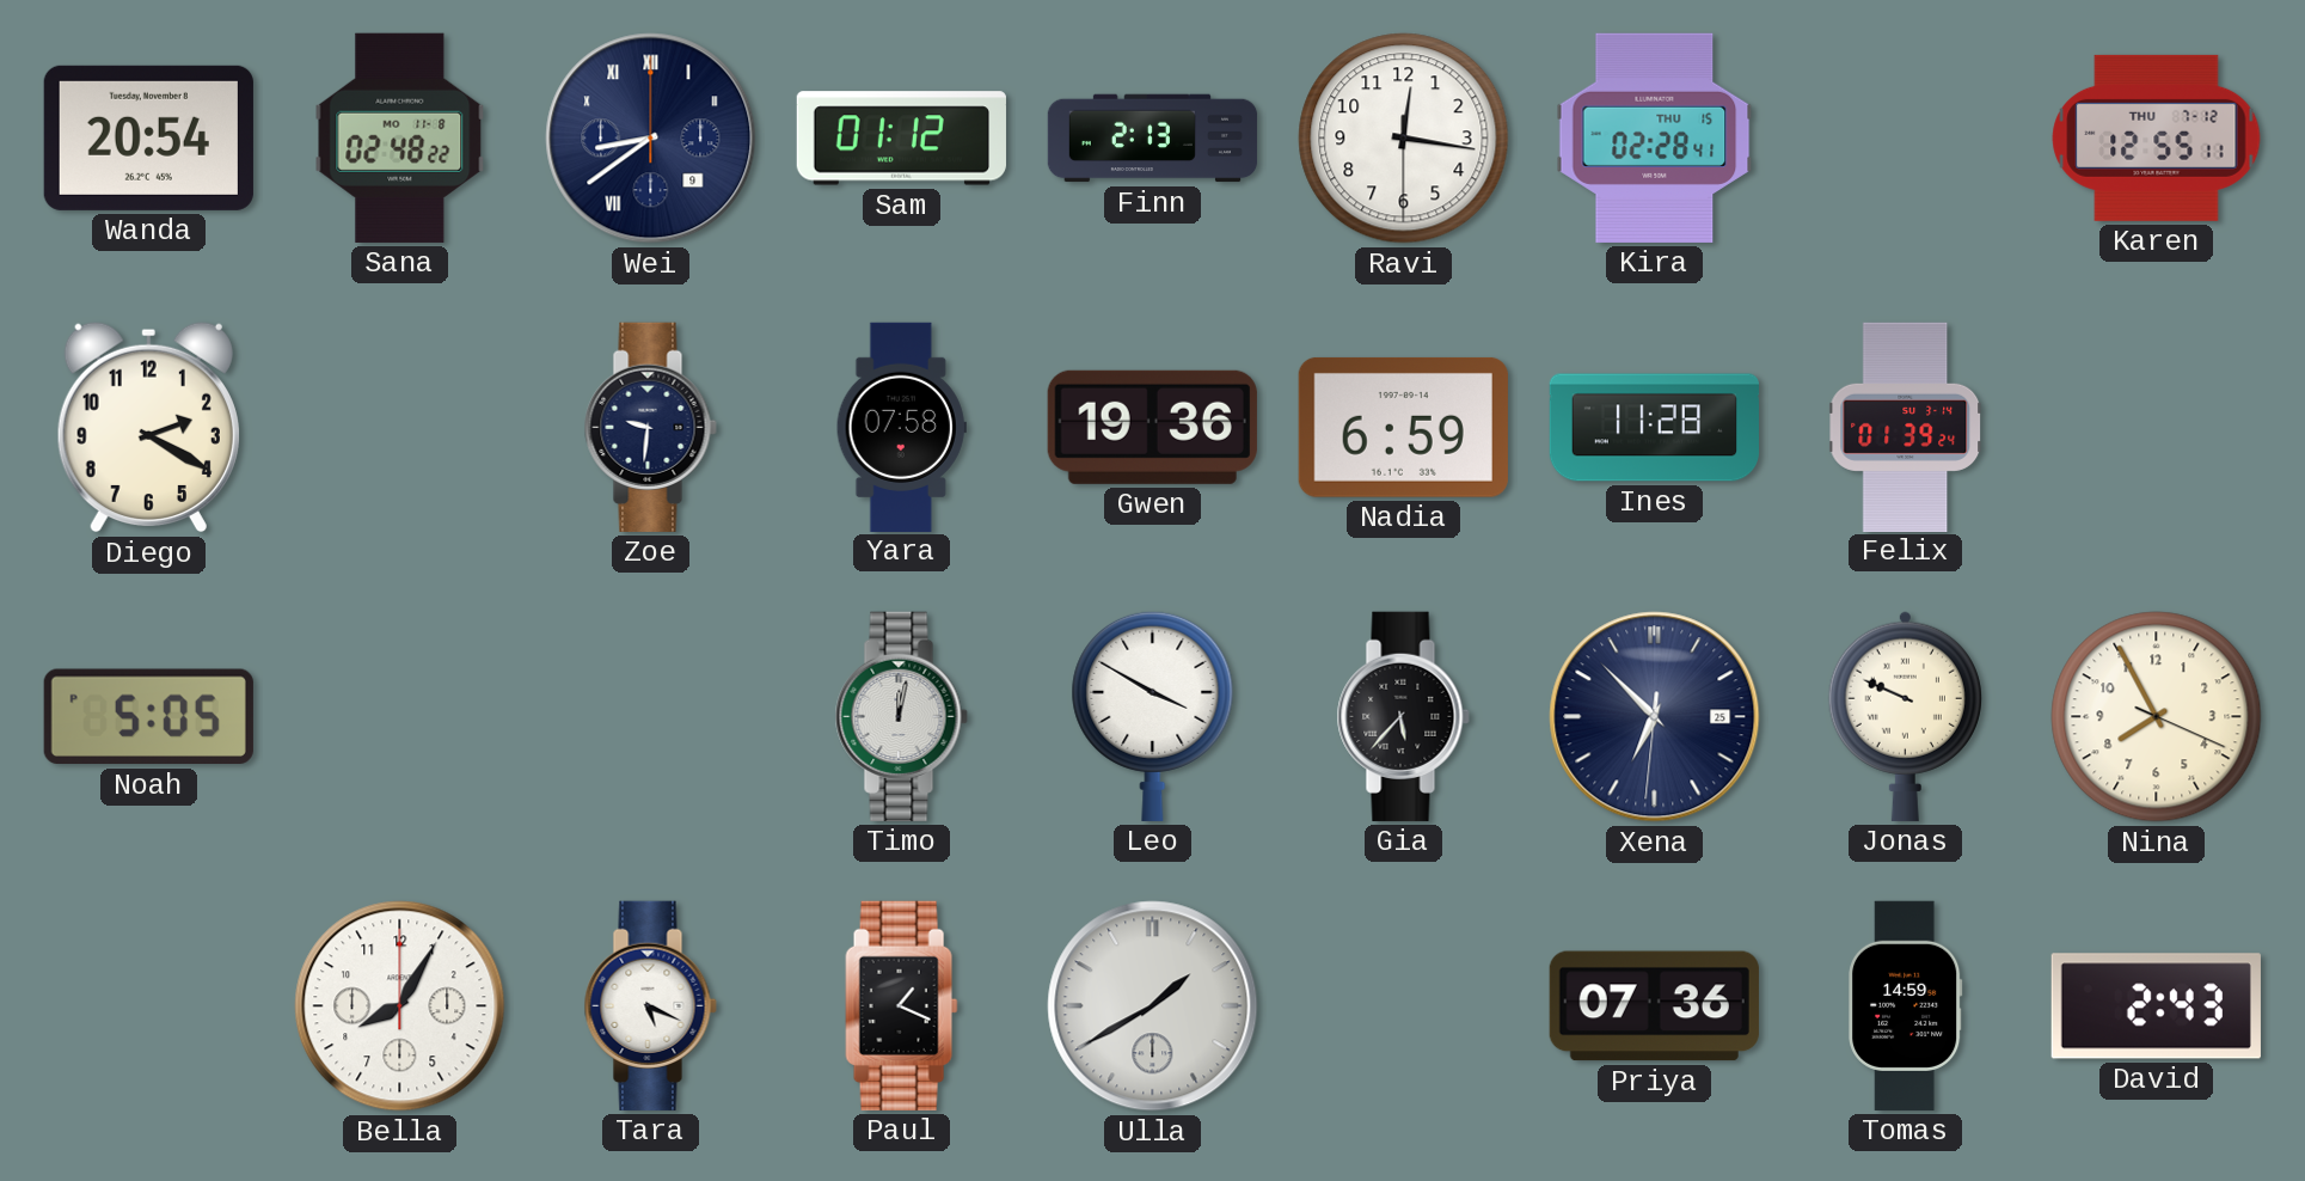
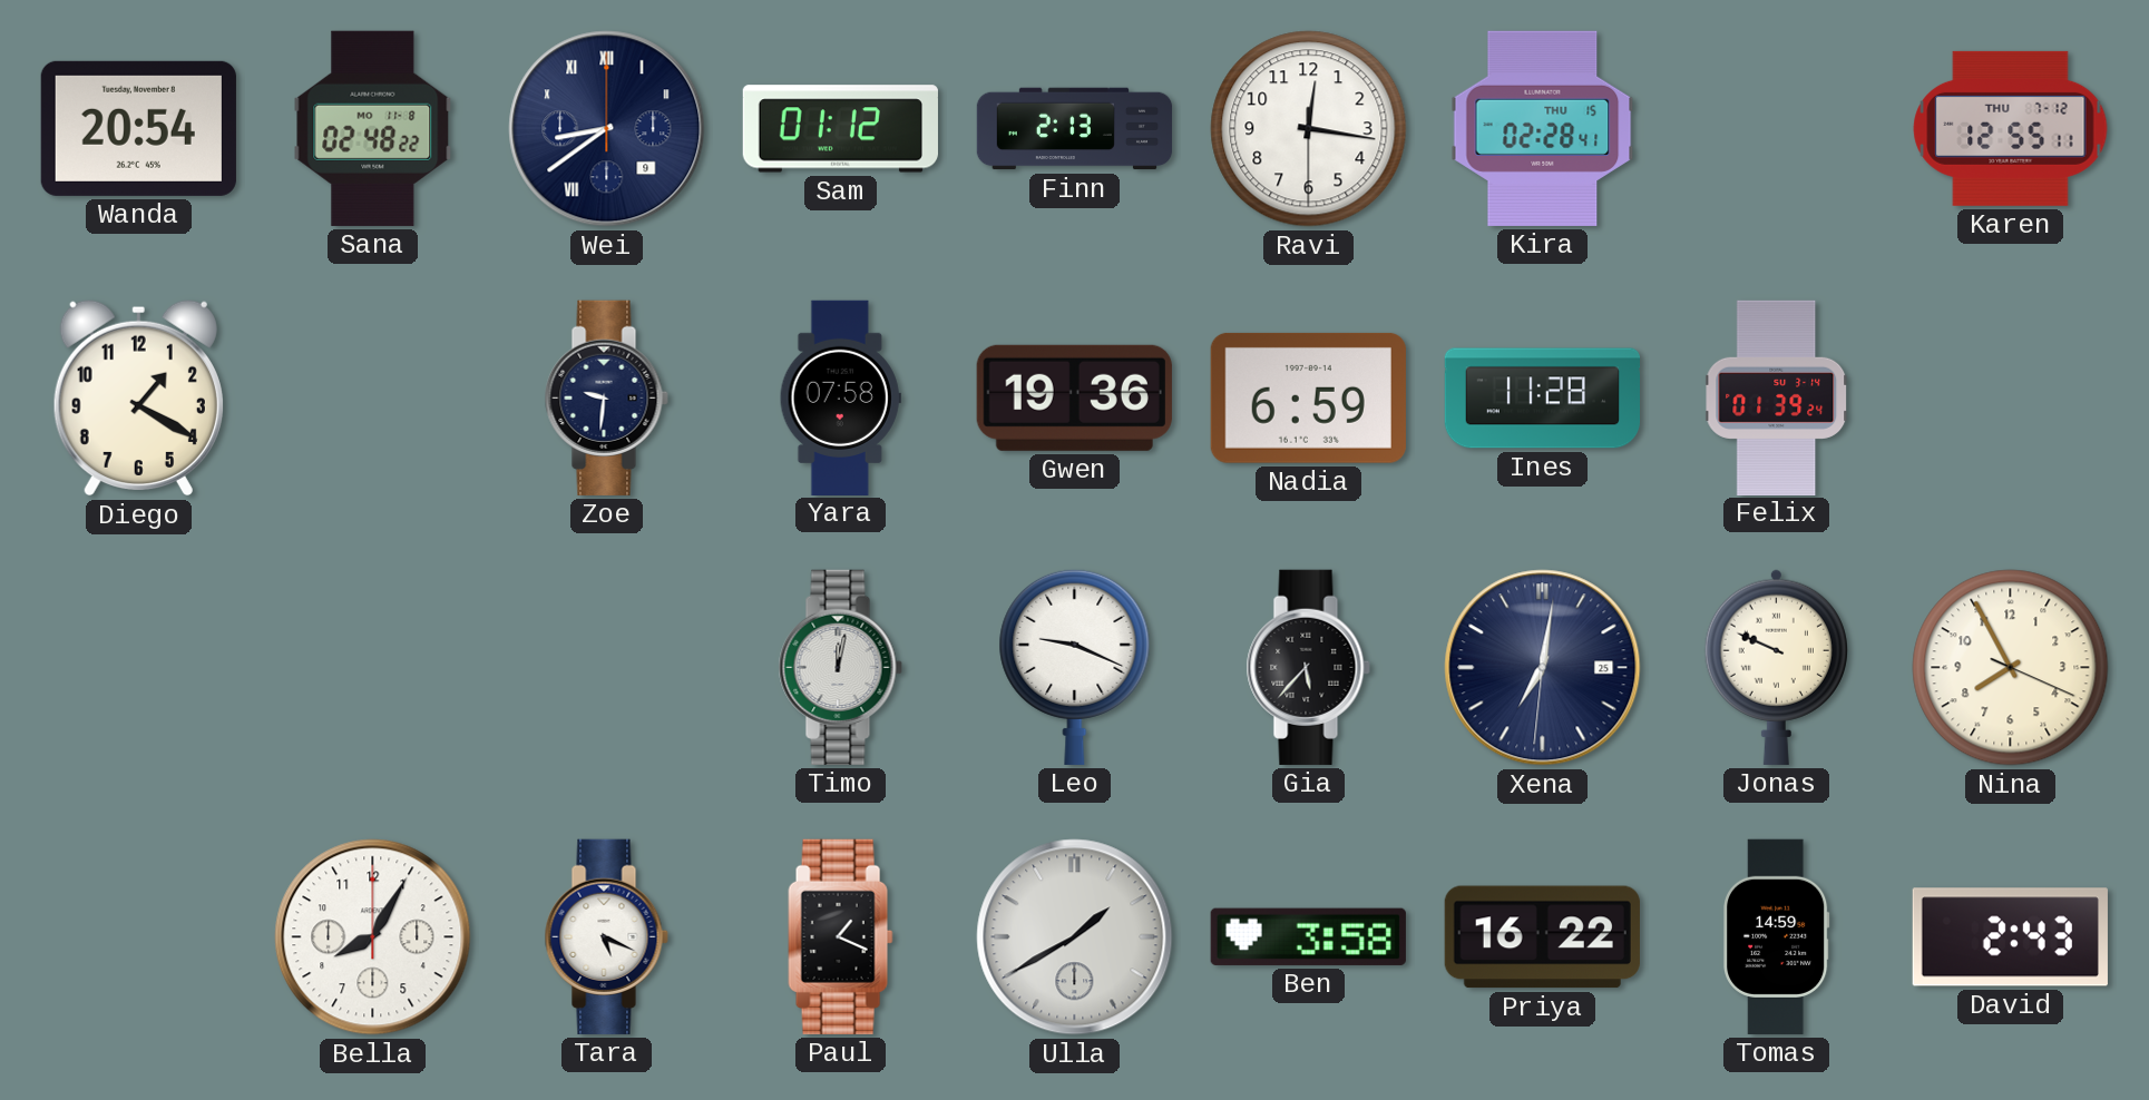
Diego: 2:20 -> 1:20 (138, 397)
Noah: 5:05 -> none (148, 717)
Leo: 3:50 -> 9:19 (1075, 667)
Xena: 6:52 -> 7:01 (1543, 668)
Ben: none -> 3:58 (1308, 936)
Priya: 07:36 -> 16:22 (1542, 937)
